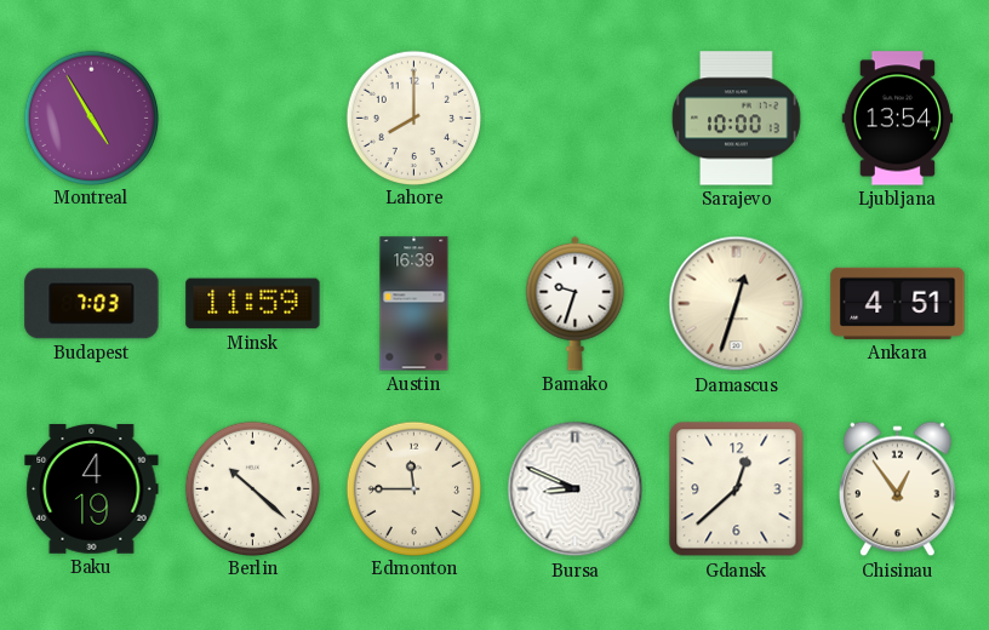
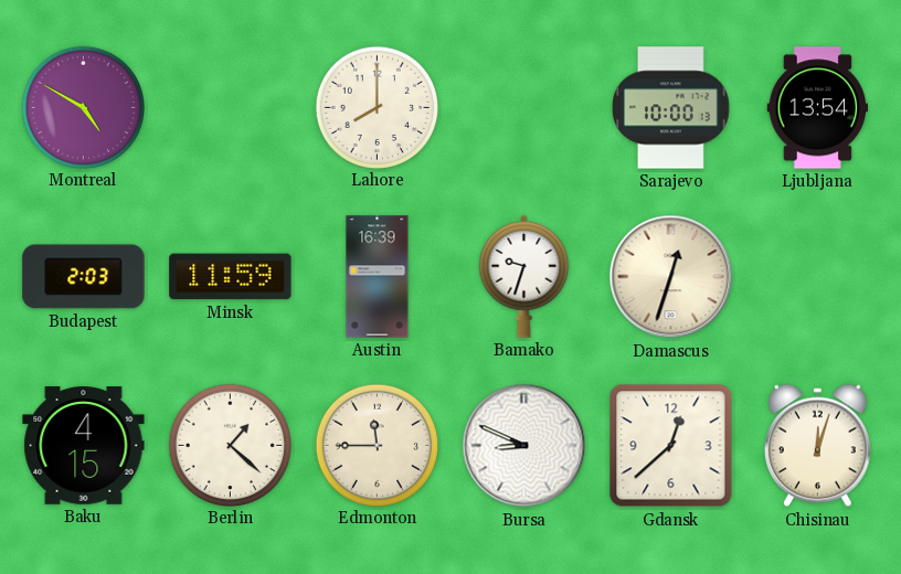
Montreal: 4:55 -> 4:50 (83, 107)
Budapest: 7:03 -> 2:03 (84, 277)
Ankara: 4:51 -> none (898, 303)
Baku: 4:19 -> 4:15 (84, 446)
Berlin: 10:22 -> 1:22 (230, 445)
Chisinau: 12:54 -> 12:03 (818, 446)
